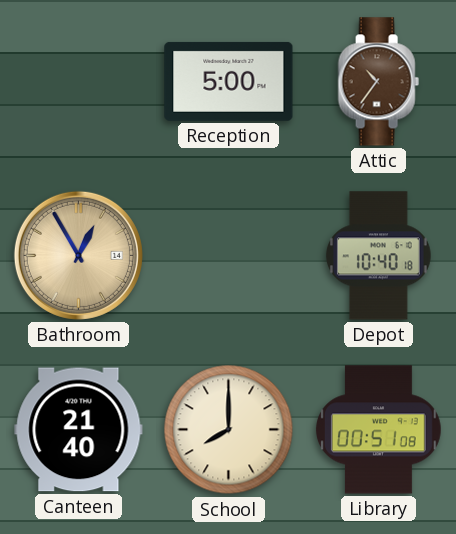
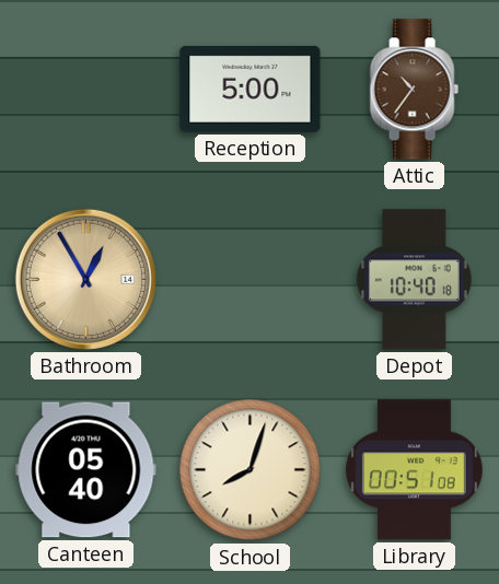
Canteen: 21:40 -> 05:40 (86, 470)
School: 8:00 -> 8:03 (251, 470)
